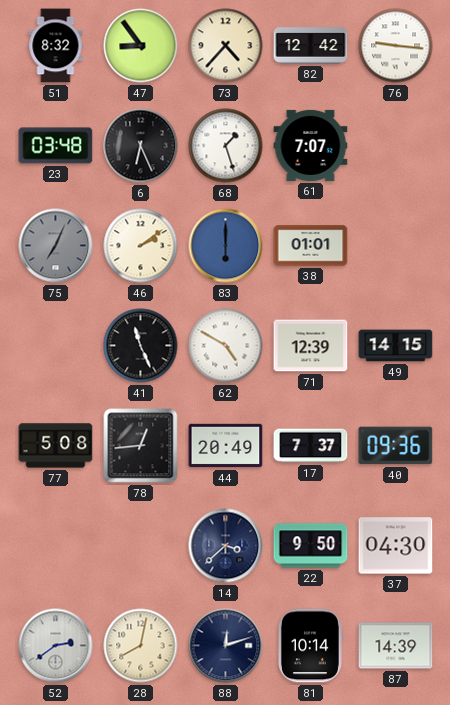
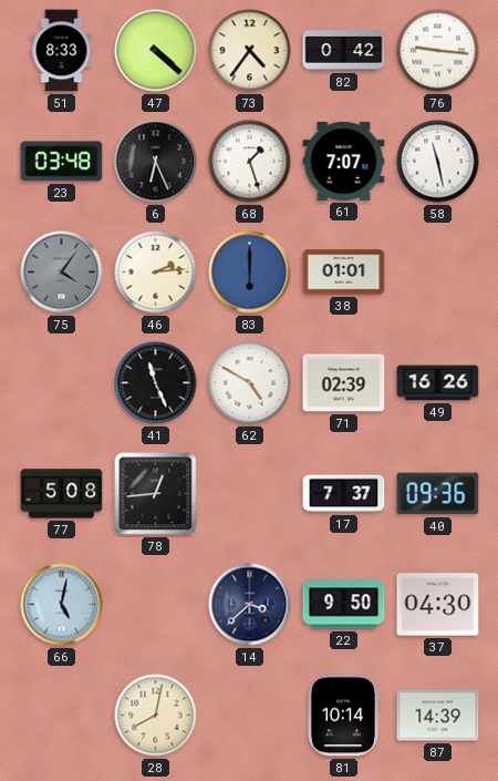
51: 8:32 -> 8:33 (62, 51)
47: 8:54 -> 4:22 (156, 51)
73: 4:37 -> 4:36 (250, 51)
82: 12:42 -> 0:42 (344, 51)
58: none -> 11:28 (438, 162)
75: 7:04 -> 4:06 (62, 273)
46: 2:09 -> 2:14 (156, 273)
71: 12:39 -> 02:39 (344, 383)
49: 14:15 -> 16:26 (438, 383)
44: 20:49 -> none (226, 446)
66: none -> 5:02 (62, 605)
52: 2:39 -> none (56, 646)
88: 12:12 -> none (226, 646)
